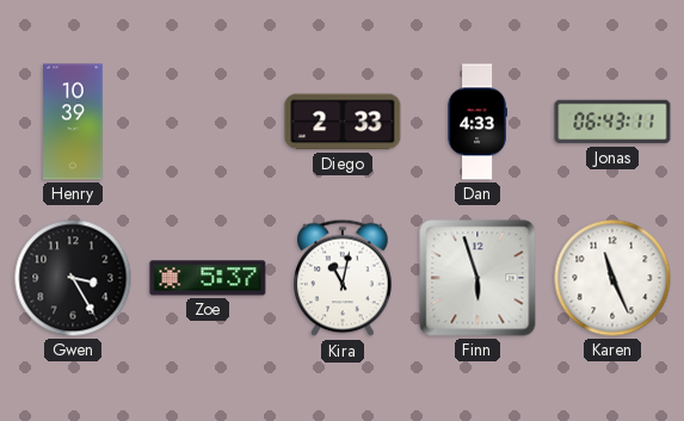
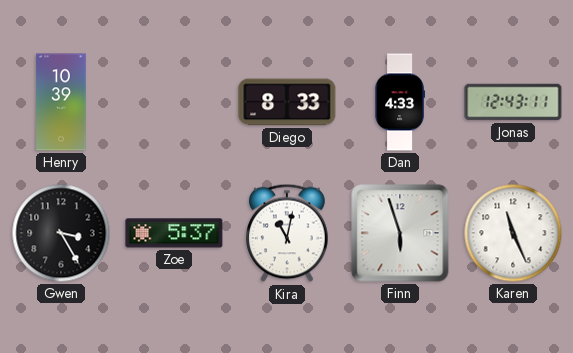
Diego: 2:33 -> 8:33 (287, 102)
Jonas: 06:43 -> 12:43 (513, 102)
